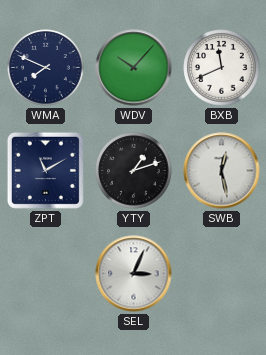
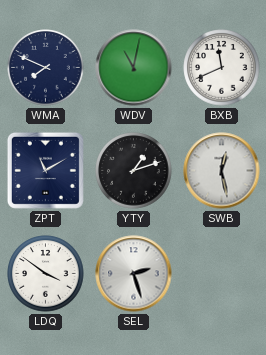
WDV: 10:07 -> 11:02 (134, 68)
LDQ: none -> 3:51 (46, 274)
SEL: 3:04 -> 2:27 (134, 274)
